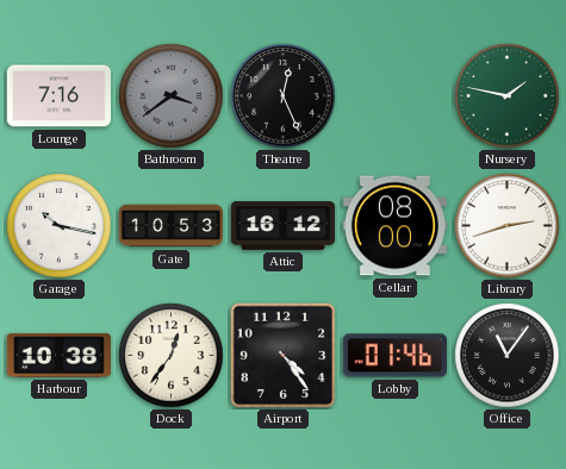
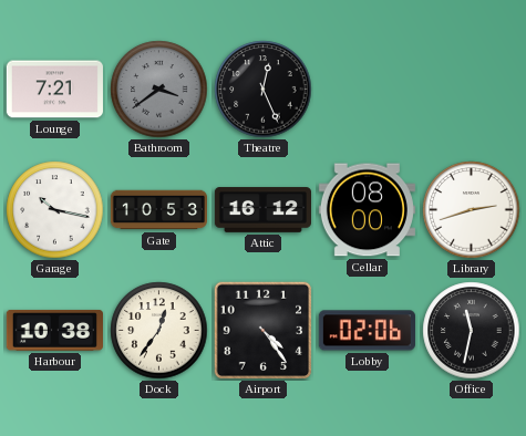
Lounge: 7:16 -> 7:21 (54, 90)
Nursery: 1:47 -> none (508, 96)
Lobby: 01:46 -> 02:06 (367, 331)
Office: 11:06 -> 11:32 (472, 331)
